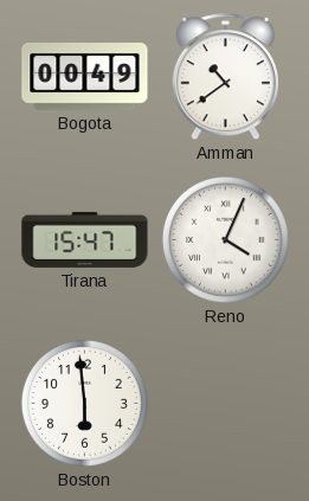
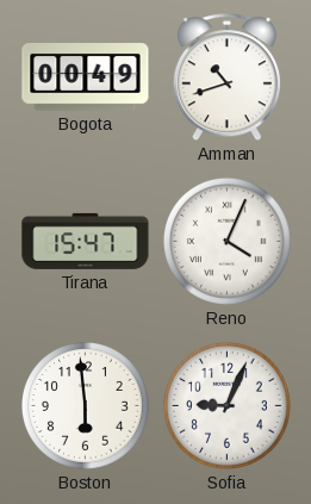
Amman: 10:39 -> 10:42 (226, 77)
Sofia: none -> 9:04 (226, 405)
